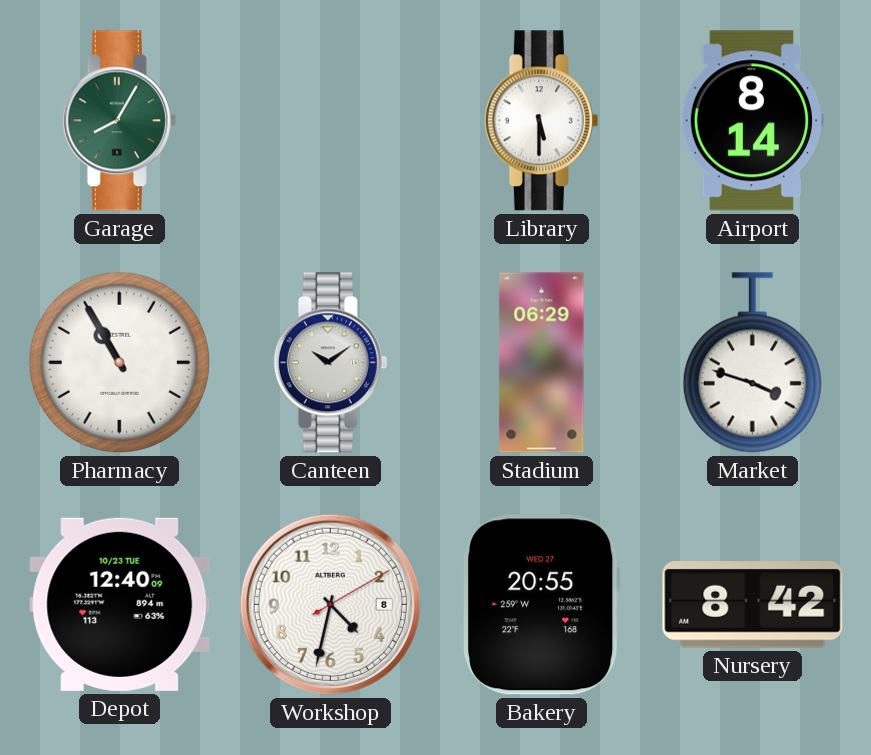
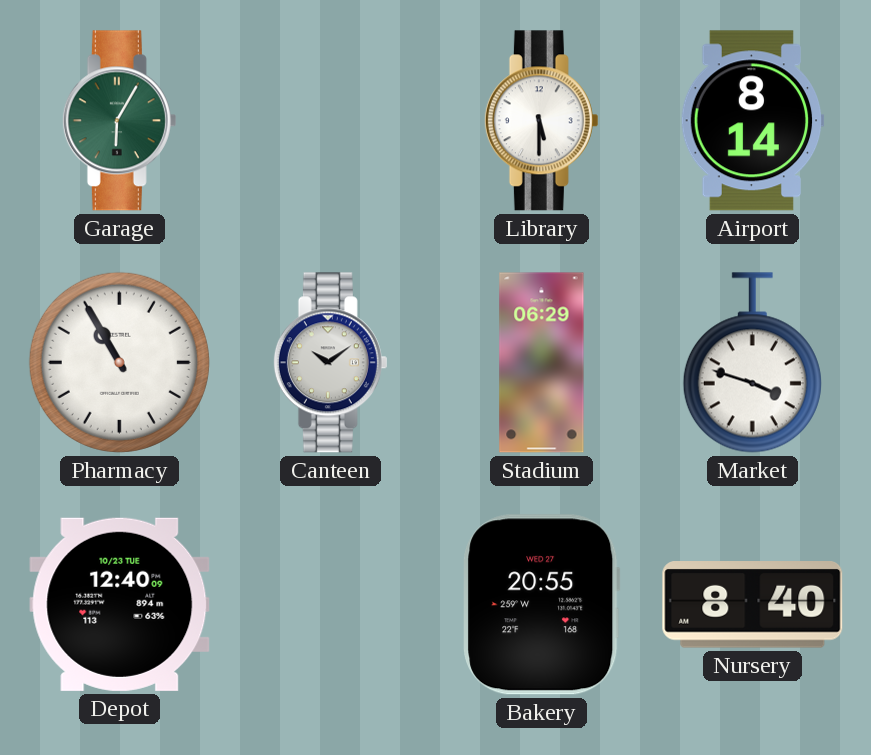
Garage: 8:05 -> 6:05 (119, 121)
Workshop: 4:32 -> none (330, 604)
Nursery: 8:42 -> 8:40 (753, 605)
